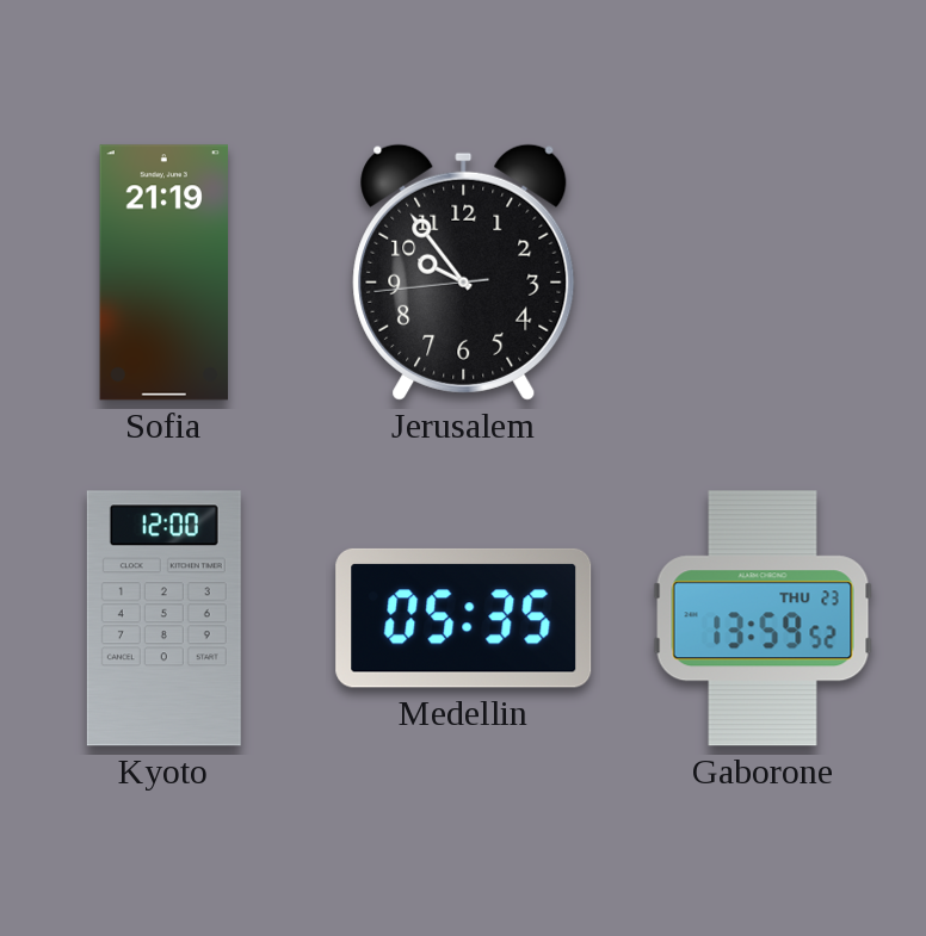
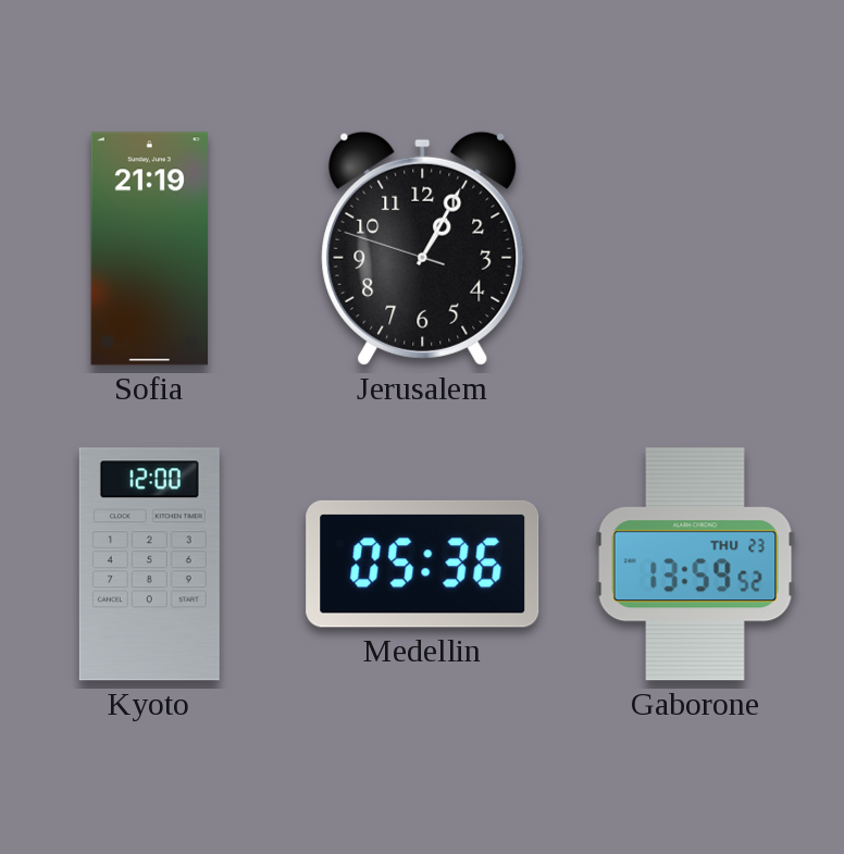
Jerusalem: 9:53 -> 1:04 (423, 248)
Medellin: 05:35 -> 05:36 (423, 564)
